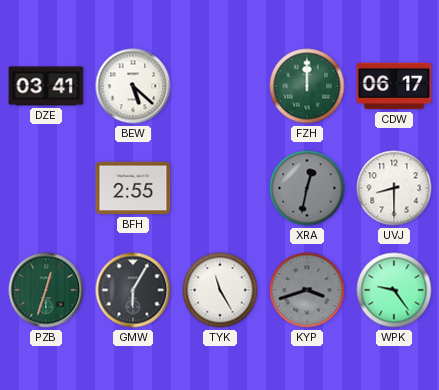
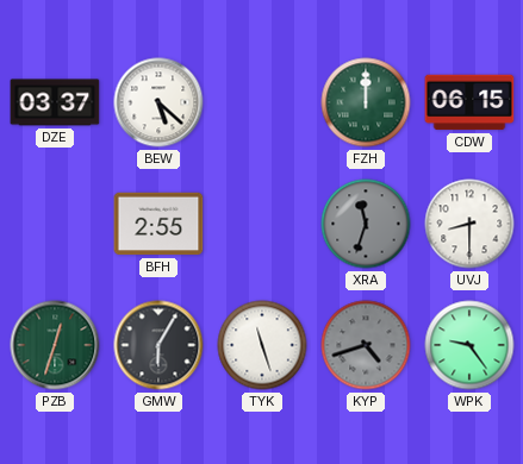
DZE: 03:41 -> 03:37 (55, 102)
CDW: 06:17 -> 06:15 (469, 102)
XRA: 12:32 -> 11:33 (366, 224)
TYK: 11:25 -> 11:27 (262, 345)
KYP: 3:42 -> 4:42 (366, 345)
